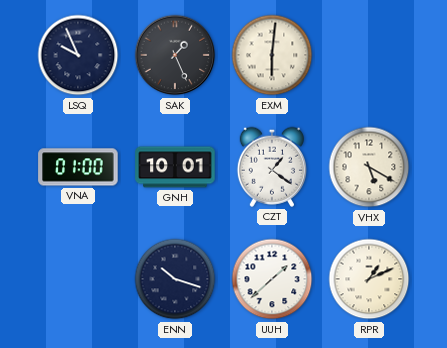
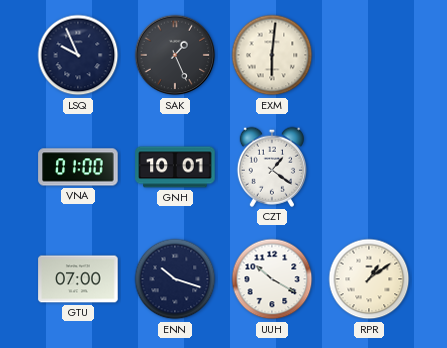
VHX: 5:20 -> none (369, 167)
GTU: none -> 07:00 (78, 279)
UUH: 1:38 -> 10:20 (272, 279)
RPR: 1:11 -> 1:09 (369, 279)
